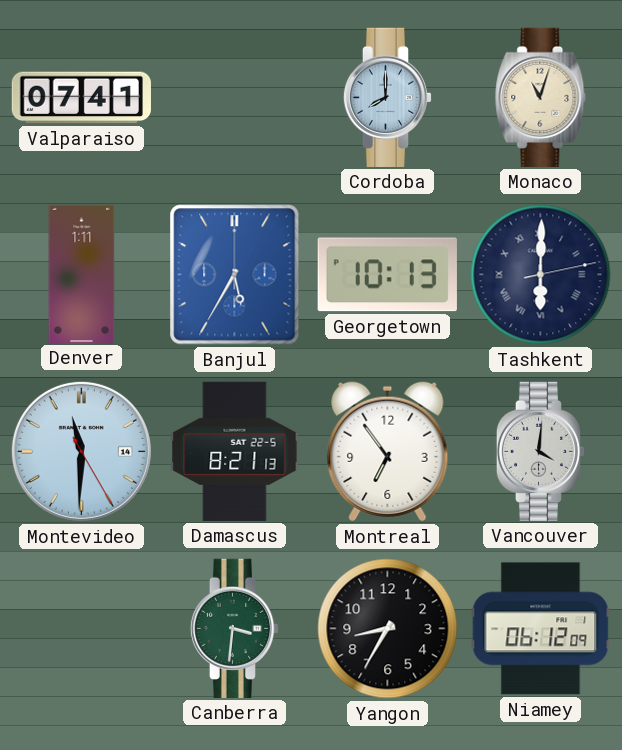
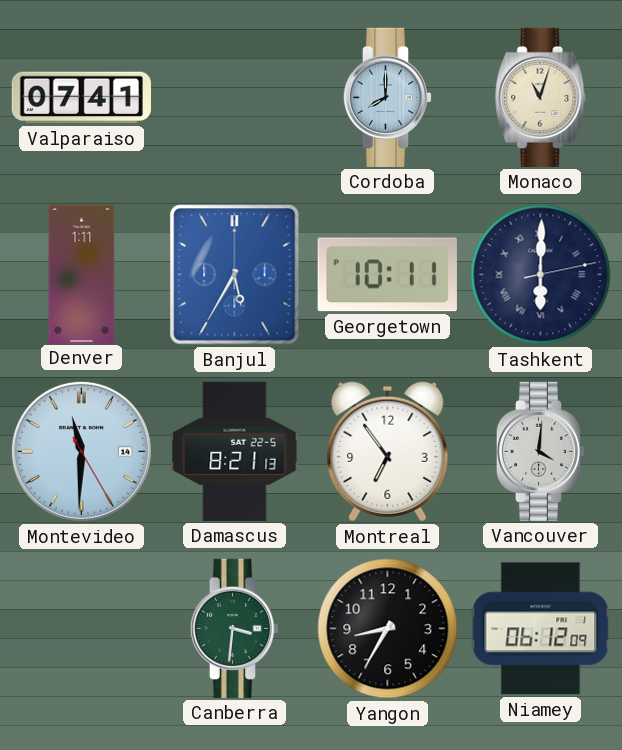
Georgetown: 10:13 -> 10:11 (387, 275)
